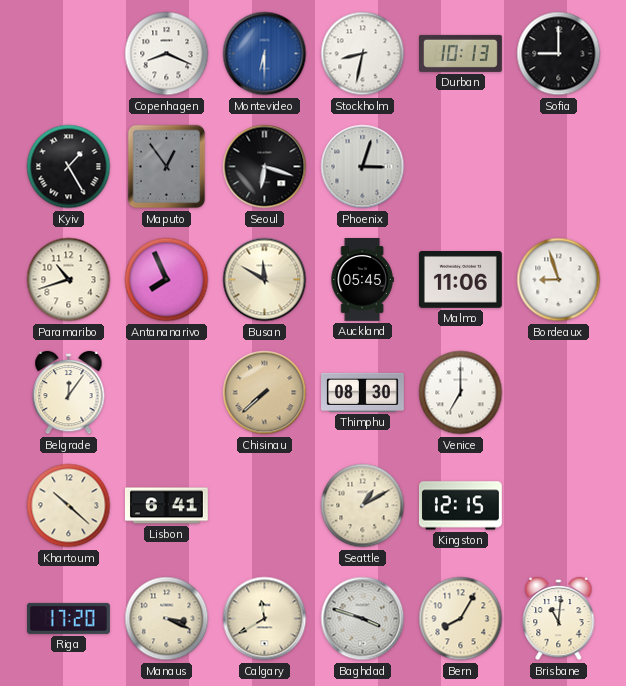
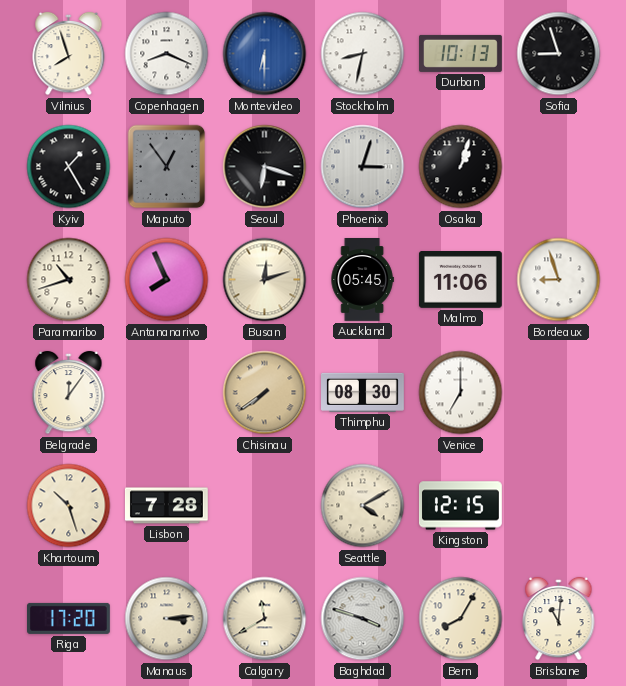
Vilnius: none -> 7:57 (69, 54)
Sofia: 9:00 -> 8:57 (559, 54)
Osaka: none -> 1:03 (461, 167)
Busan: 11:50 -> 12:12 (265, 280)
Chisinau: 7:38 -> 7:39 (265, 393)
Khartoum: 10:22 -> 10:27 (69, 506)
Lisbon: 6:41 -> 7:28 (166, 506)
Seattle: 1:10 -> 4:10 (363, 506)
Manaus: 3:19 -> 3:14 (167, 619)
